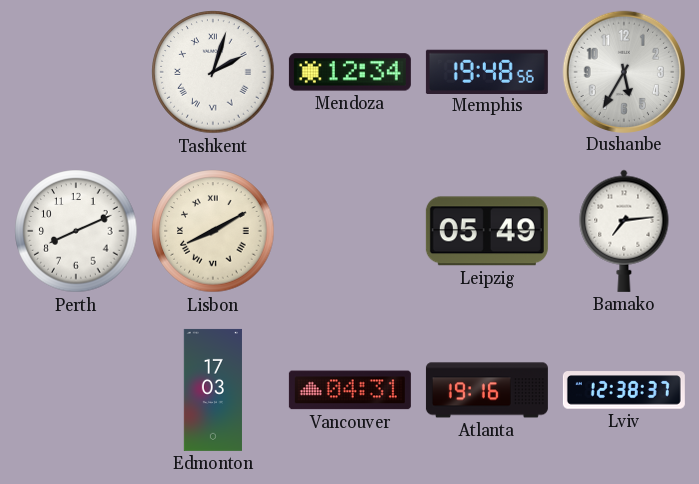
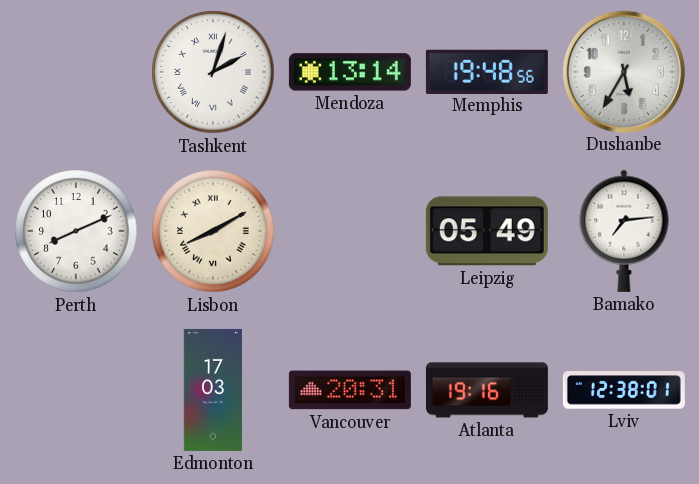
Mendoza: 12:34 -> 13:14 (350, 72)
Vancouver: 04:31 -> 20:31 (350, 390)
Lviv: 12:38:37 -> 12:38:01 (624, 390)
